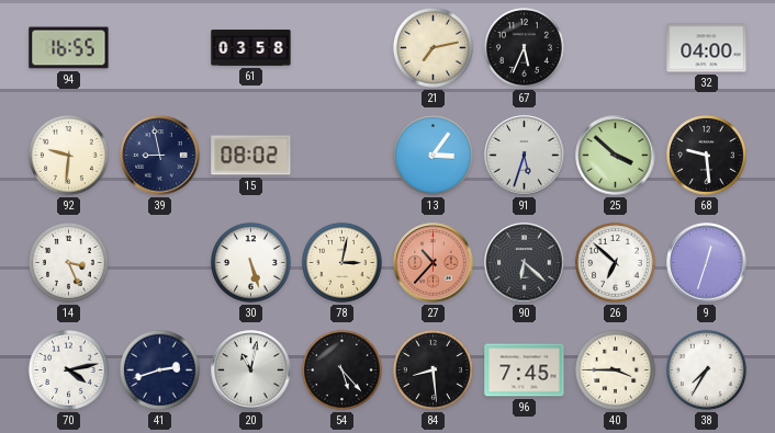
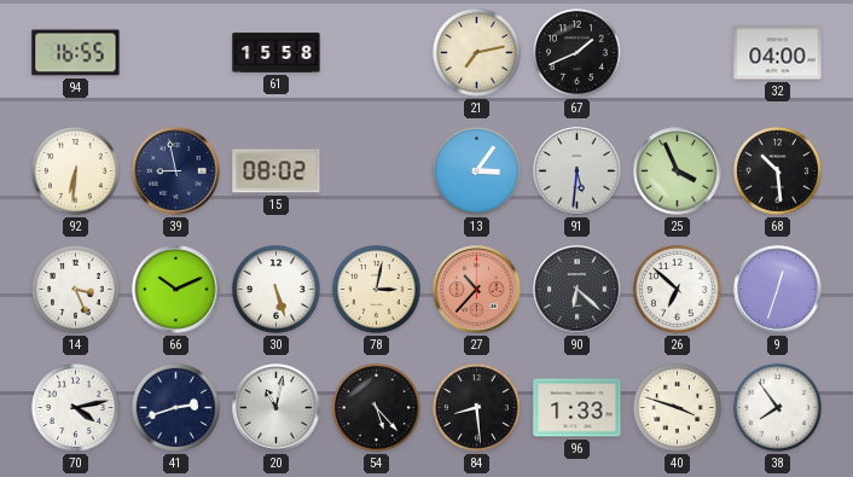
61: 03:58 -> 15:58 (277, 53)
67: 5:34 -> 1:41 (576, 52)
92: 9:31 -> 6:31 (75, 170)
91: 5:33 -> 5:31 (578, 171)
25: 3:52 -> 3:56 (678, 171)
68: 9:29 -> 10:29 (777, 170)
66: none -> 10:11 (176, 290)
96: 7:45 -> 1:33 (578, 408)
40: 3:45 -> 3:48 (677, 407)
38: 7:35 -> 7:54 (777, 407)
